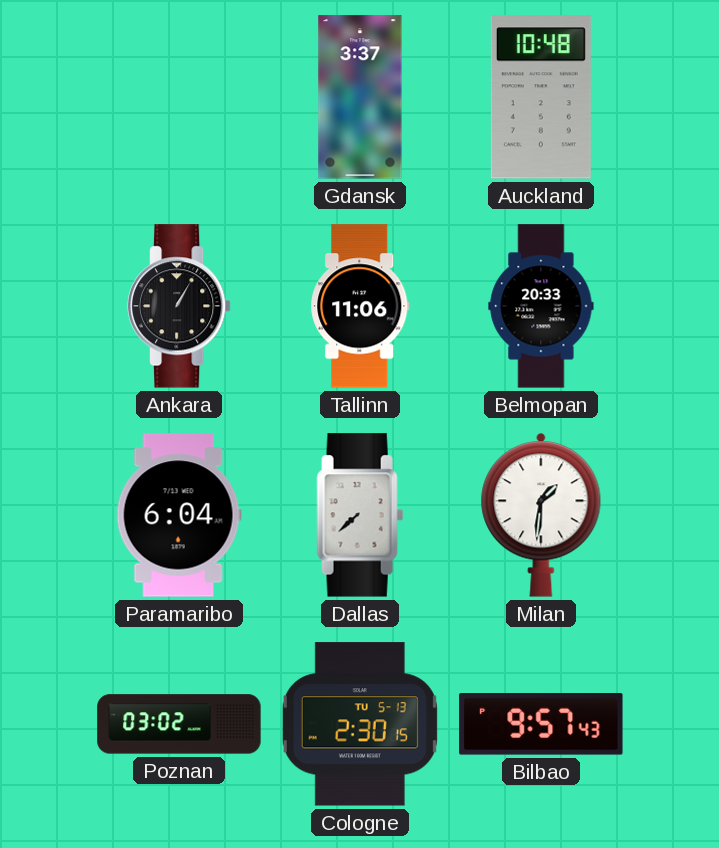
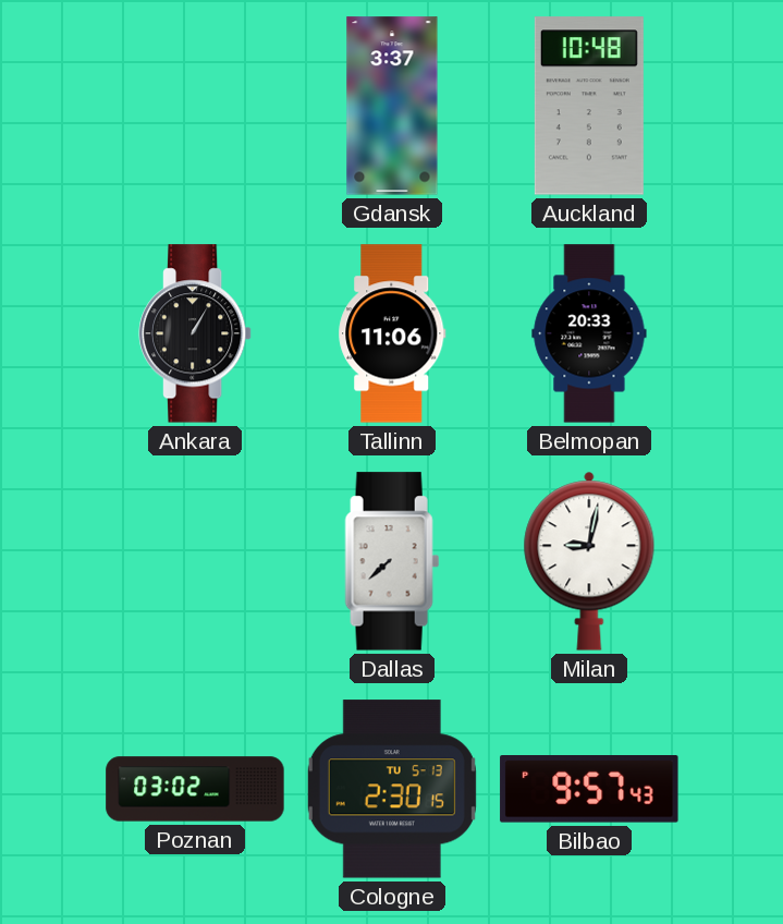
Paramaribo: 6:04 -> none (179, 515)
Milan: 1:31 -> 9:02 (589, 561)
